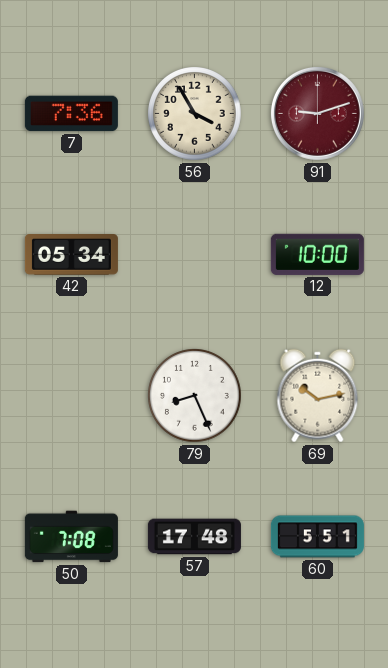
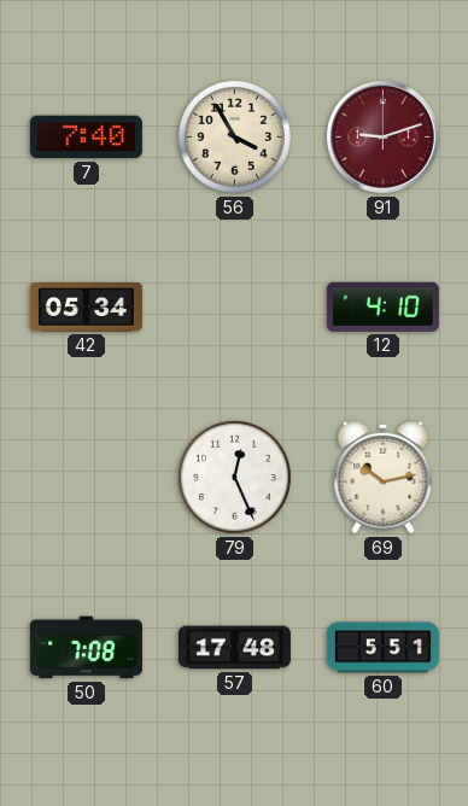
7: 7:36 -> 7:40 (86, 138)
12: 10:00 -> 4:10 (382, 306)
79: 8:26 -> 12:26 (235, 478)
